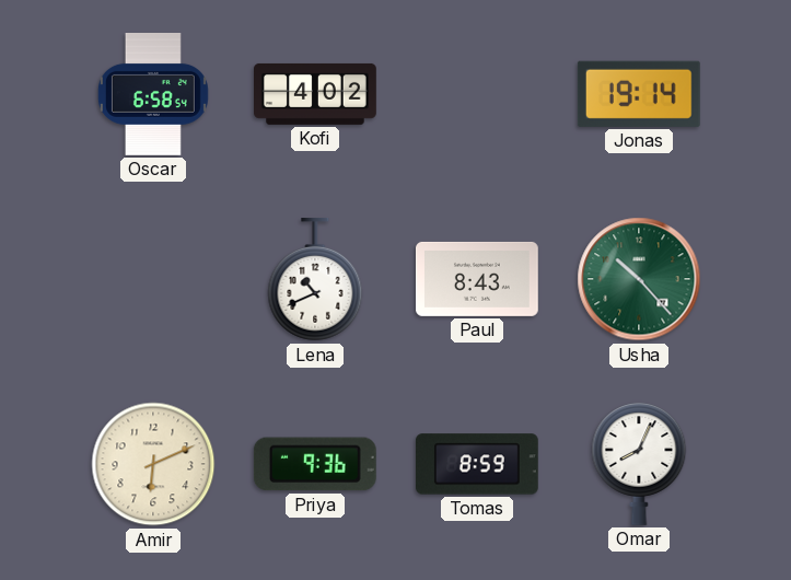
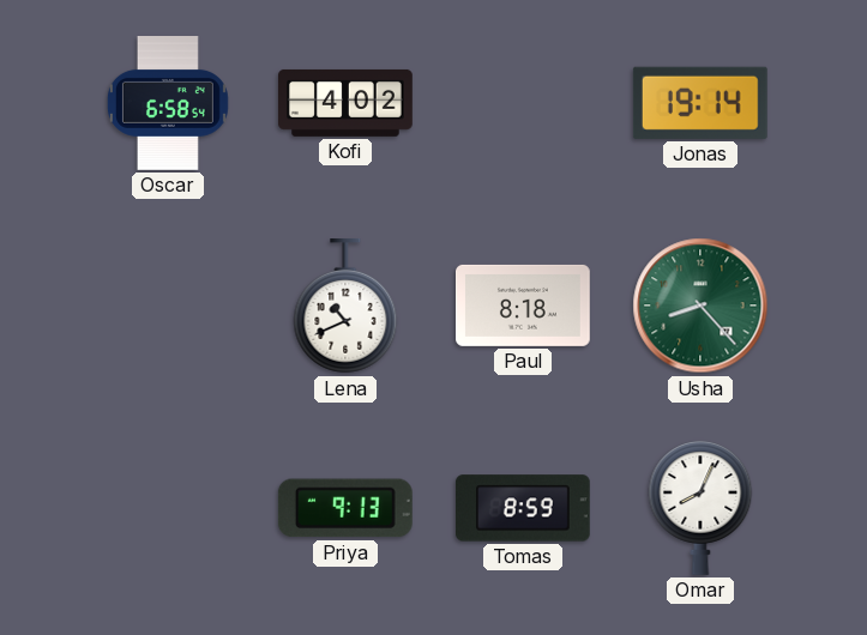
Paul: 8:43 -> 8:18 (524, 306)
Usha: 10:23 -> 8:23 (700, 306)
Amir: 6:11 -> none (153, 464)
Priya: 9:36 -> 9:13 (345, 508)
